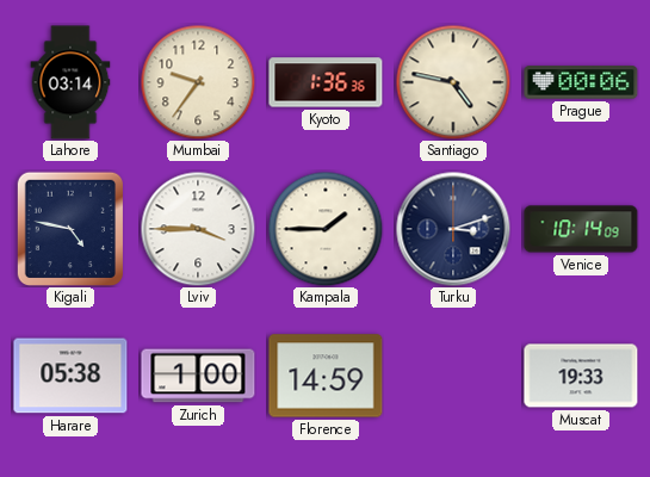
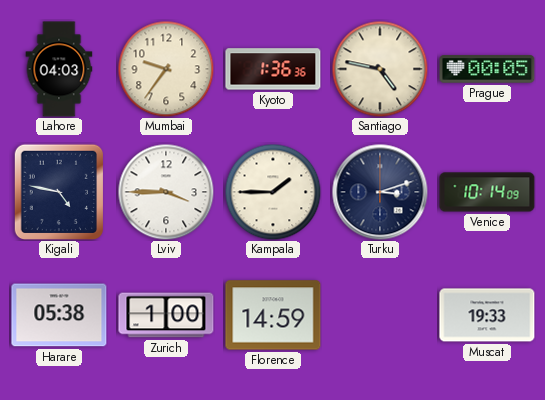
Lahore: 03:14 -> 04:03 (59, 69)
Prague: 00:06 -> 00:05 (487, 69)
